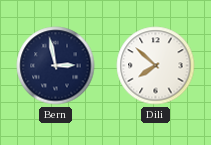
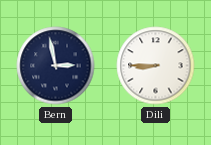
Dili: 7:52 -> 8:45 (156, 66)
